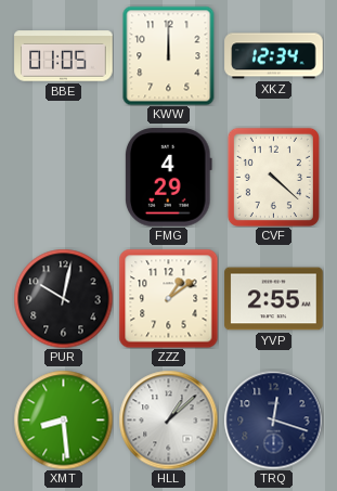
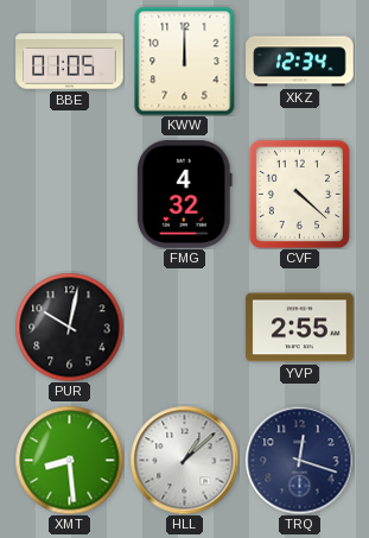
FMG: 4:29 -> 4:32 (184, 195)
ZZZ: 1:09 -> none (168, 298)
